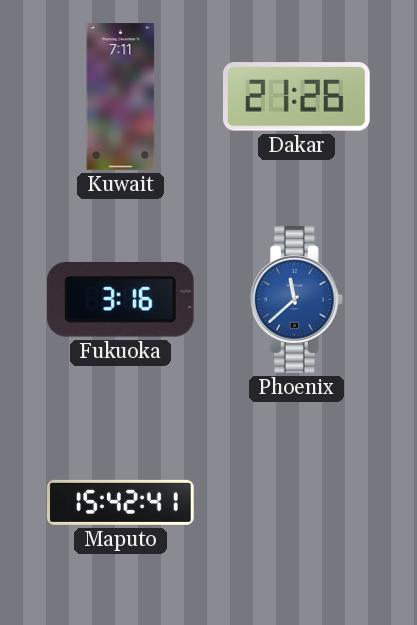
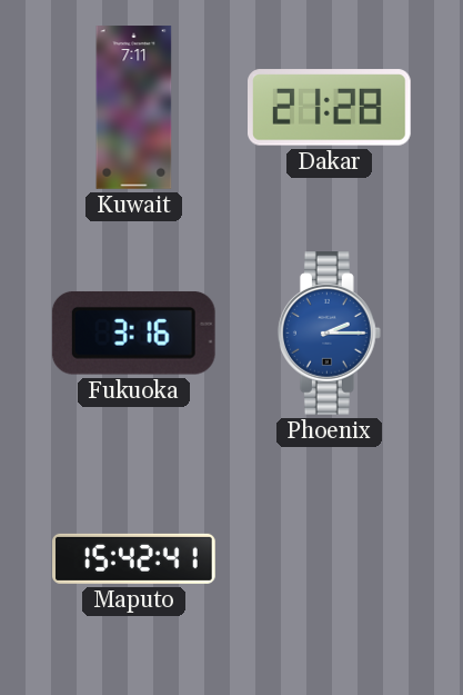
Dakar: 21:26 -> 21:28 (330, 108)
Phoenix: 11:38 -> 2:15 (329, 334)
